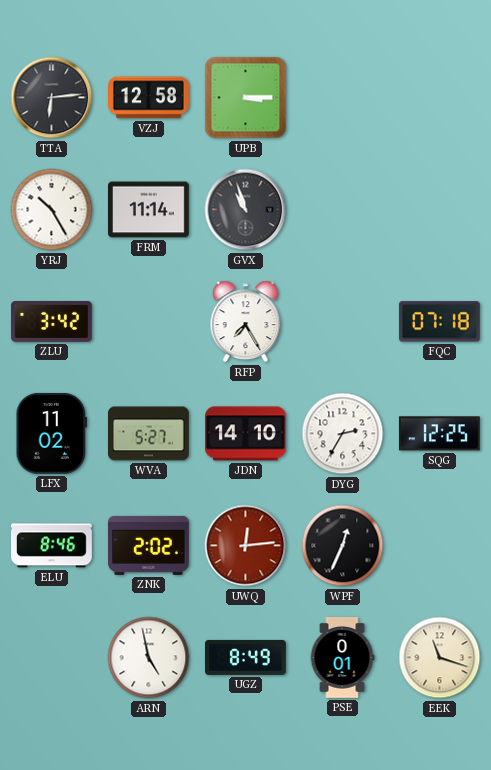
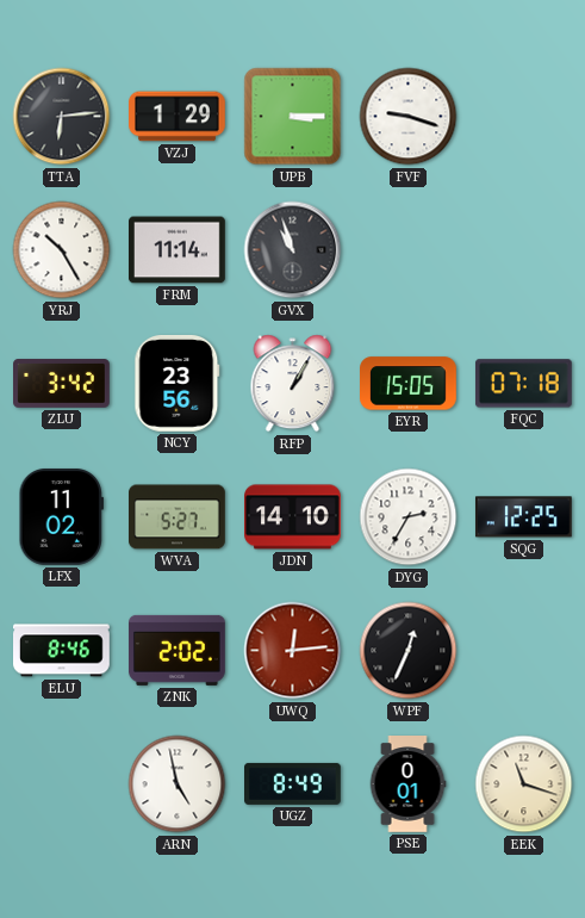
VZJ: 12:58 -> 1:29 (178, 117)
FVF: none -> 9:18 (409, 117)
NCY: none -> 23:56 (178, 384)
RFP: 7:25 -> 1:05 (293, 384)
EYR: none -> 15:05 (409, 384)
